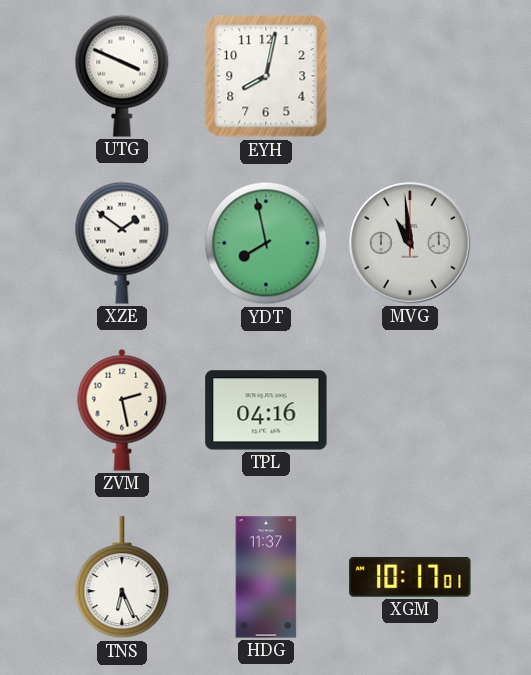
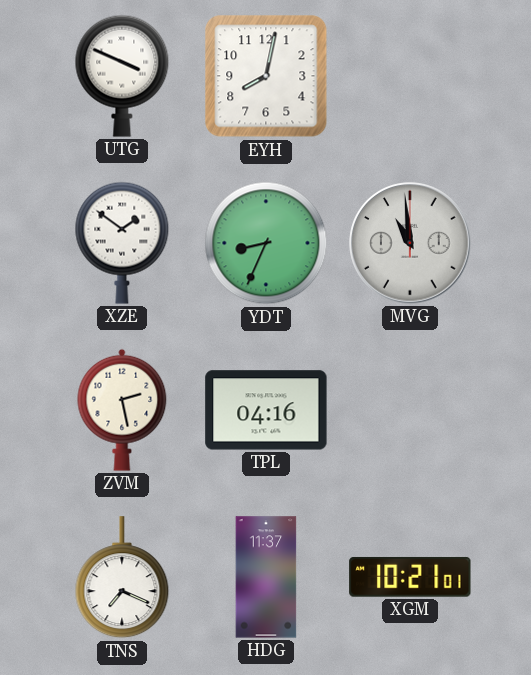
YDT: 7:58 -> 8:34 (266, 243)
TNS: 6:26 -> 7:19 (122, 578)
XGM: 10:17 -> 10:21 (410, 577)
